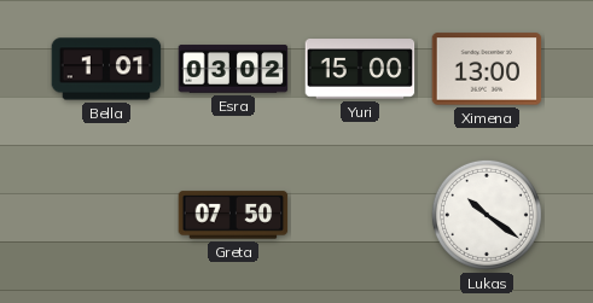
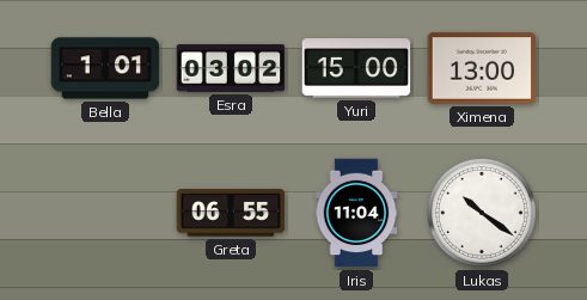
Greta: 07:50 -> 06:55 (231, 213)
Iris: none -> 11:04 (356, 213)
